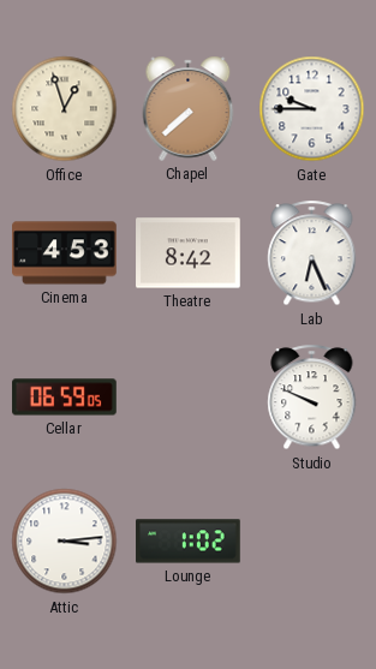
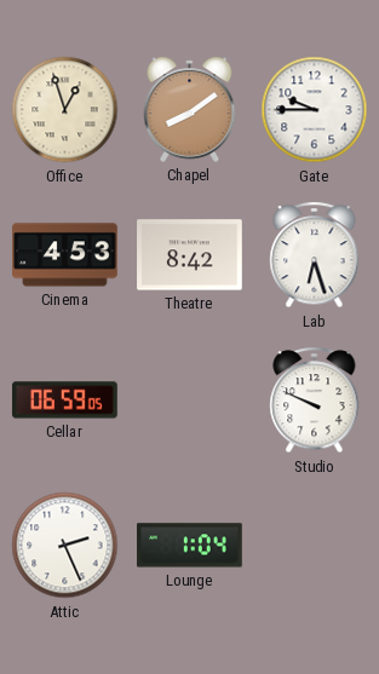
Chapel: 7:38 -> 8:09 (190, 109)
Lab: 6:26 -> 6:27 (315, 255)
Attic: 3:14 -> 2:26 (65, 546)
Lounge: 1:02 -> 1:04 (190, 546)
